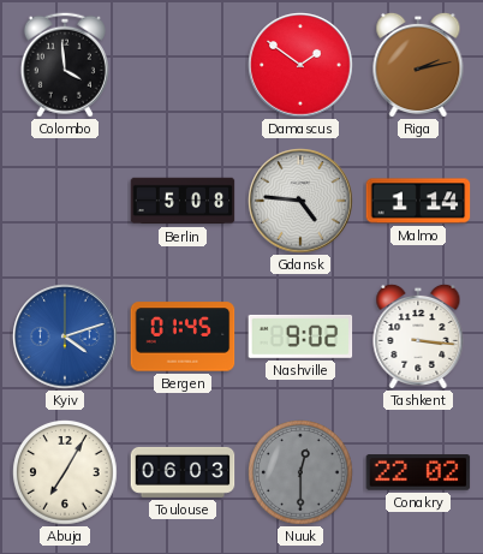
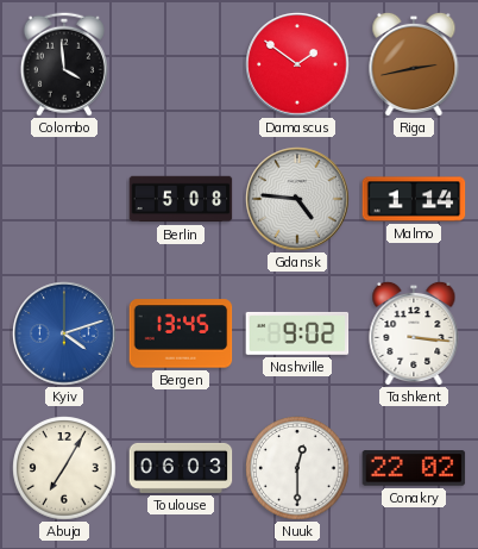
Riga: 2:13 -> 2:43 (414, 63)
Bergen: 01:45 -> 13:45 (181, 333)
Nuuk dial: grey -> white (297, 468)
